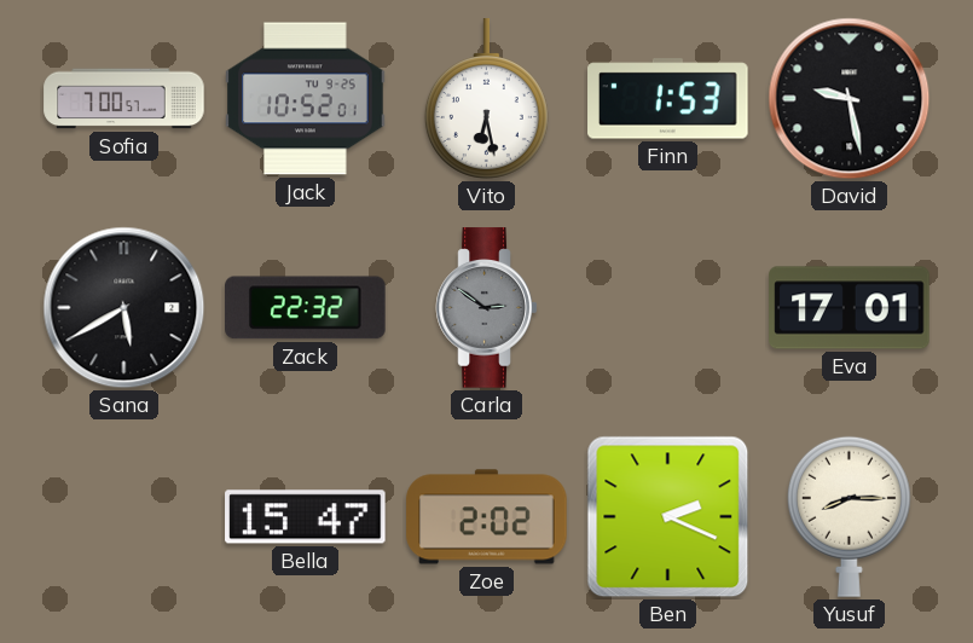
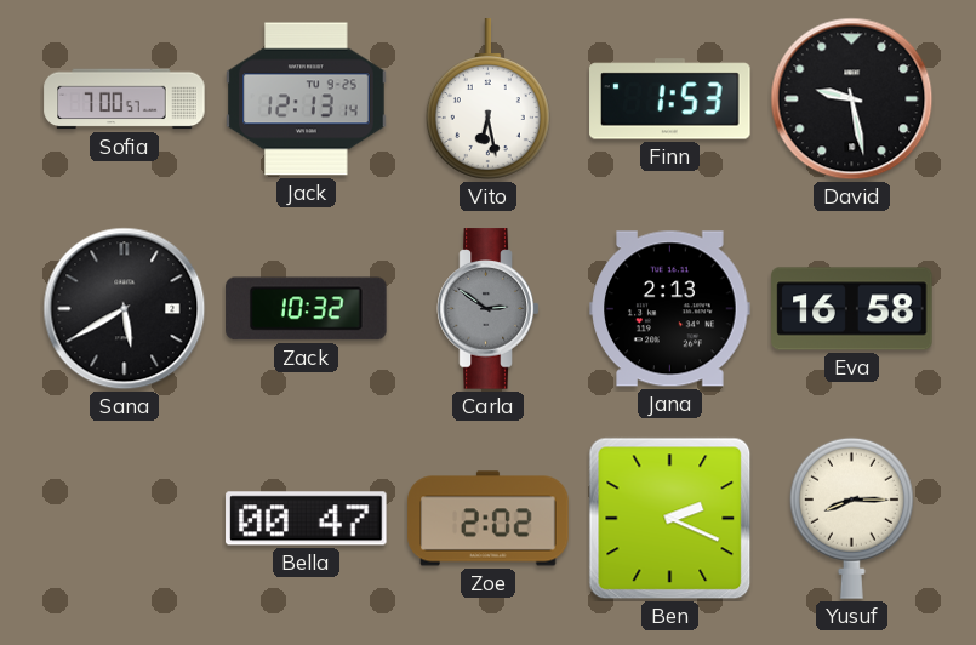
Jack: 10:52 -> 12:13 (307, 99)
Zack: 22:32 -> 10:32 (307, 309)
Jana: none -> 2:13 (670, 309)
Eva: 17:01 -> 16:58 (852, 309)
Bella: 15:47 -> 00:47 (307, 519)
